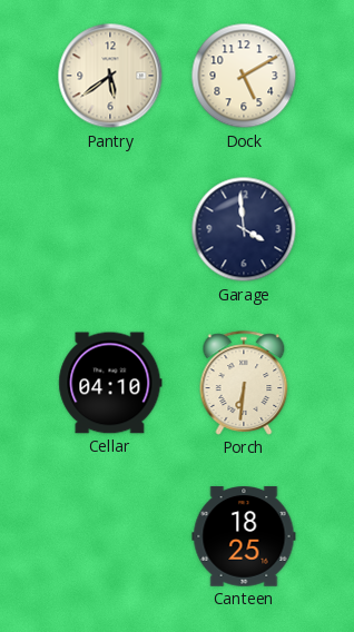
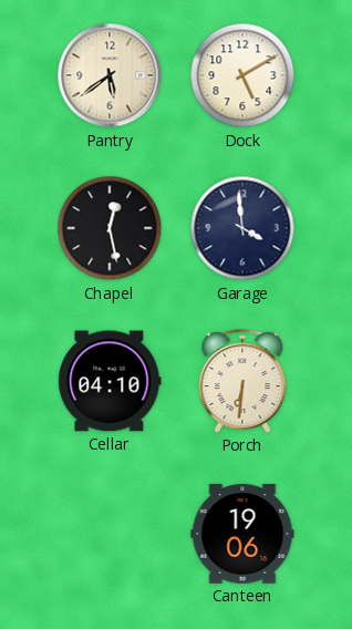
Chapel: none -> 12:28 (110, 228)
Canteen: 18:25 -> 19:06 (242, 534)
